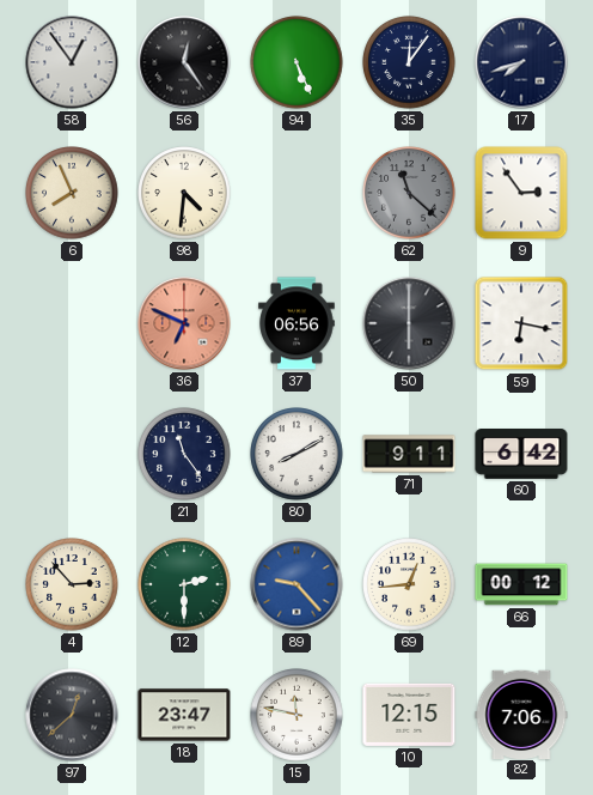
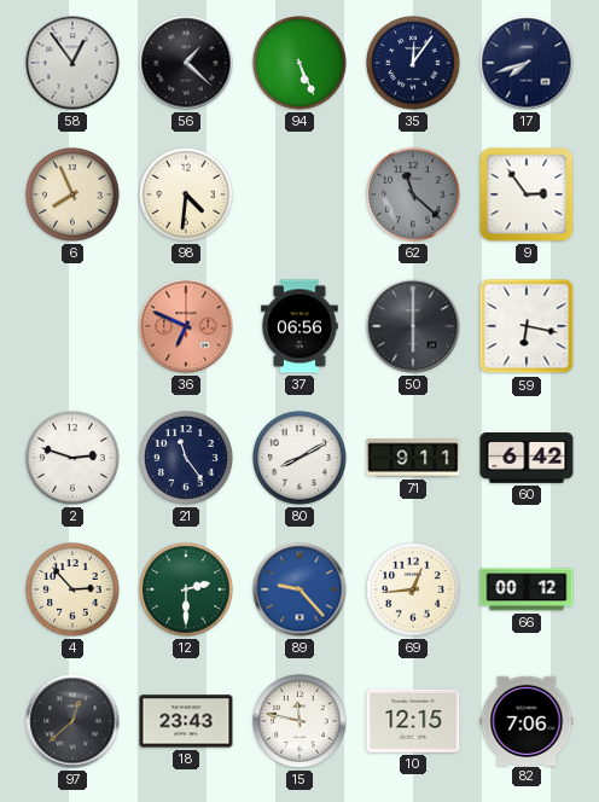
56: 12:24 -> 1:22 (186, 63)
2: none -> 2:48 (72, 458)
18: 23:47 -> 23:43 (186, 721)
